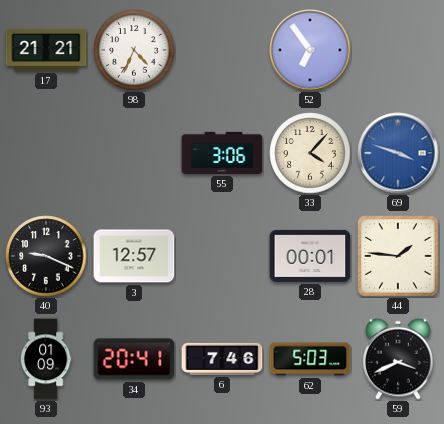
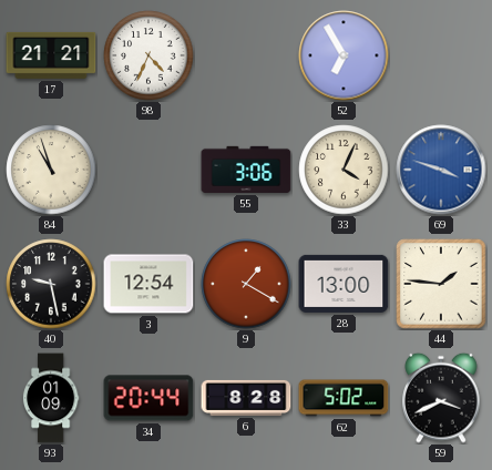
52: 6:54 -> 6:55 (344, 55)
84: none -> 10:57 (51, 170)
33: 4:07 -> 4:04 (344, 170)
40: 9:19 -> 9:28 (51, 284)
3: 12:57 -> 12:54 (148, 284)
9: none -> 1:20 (246, 284)
28: 00:01 -> 13:00 (344, 284)
34: 20:41 -> 20:44 (148, 398)
6: 7:46 -> 8:28 (246, 398)
62: 5:03 -> 5:02 (344, 398)
